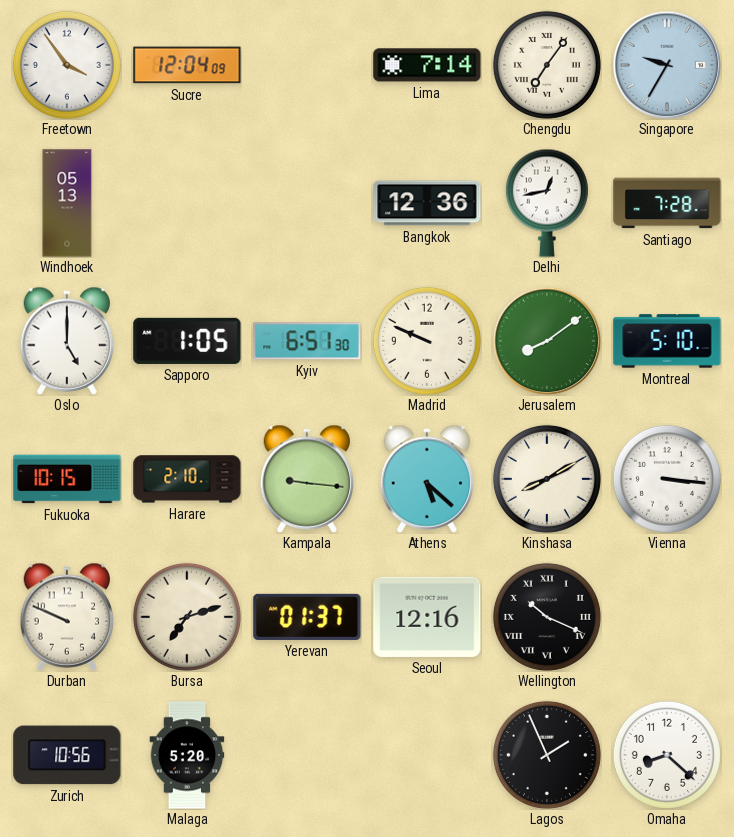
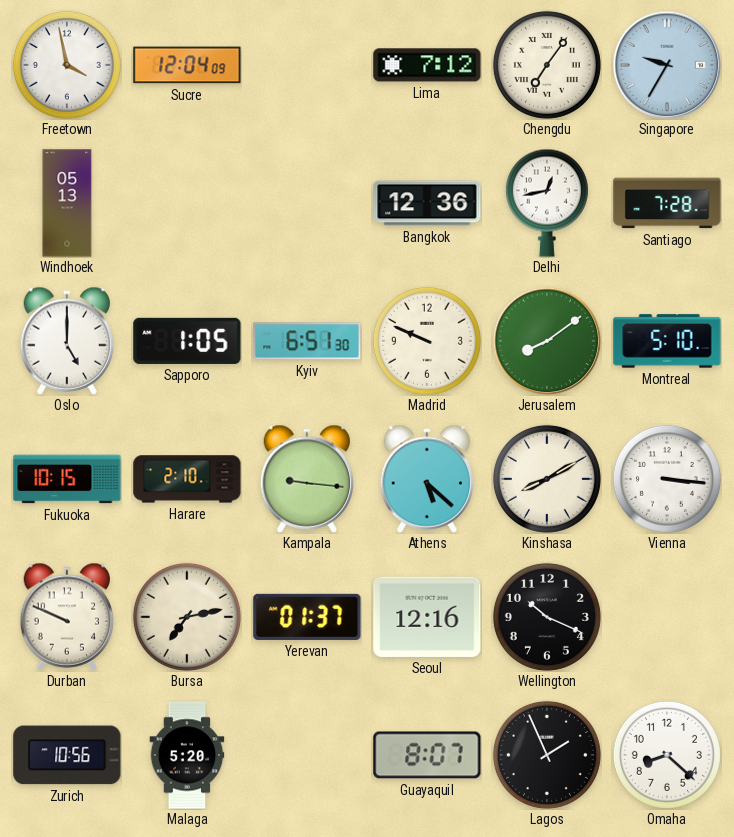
Freetown: 3:54 -> 3:58 (67, 65)
Lima: 7:14 -> 7:12 (427, 65)
Bursa: 7:12 -> 7:13 (187, 617)
Wellington numerals: Roman -> Arabic (547, 617)
Guayaquil: none -> 8:07 (427, 755)
